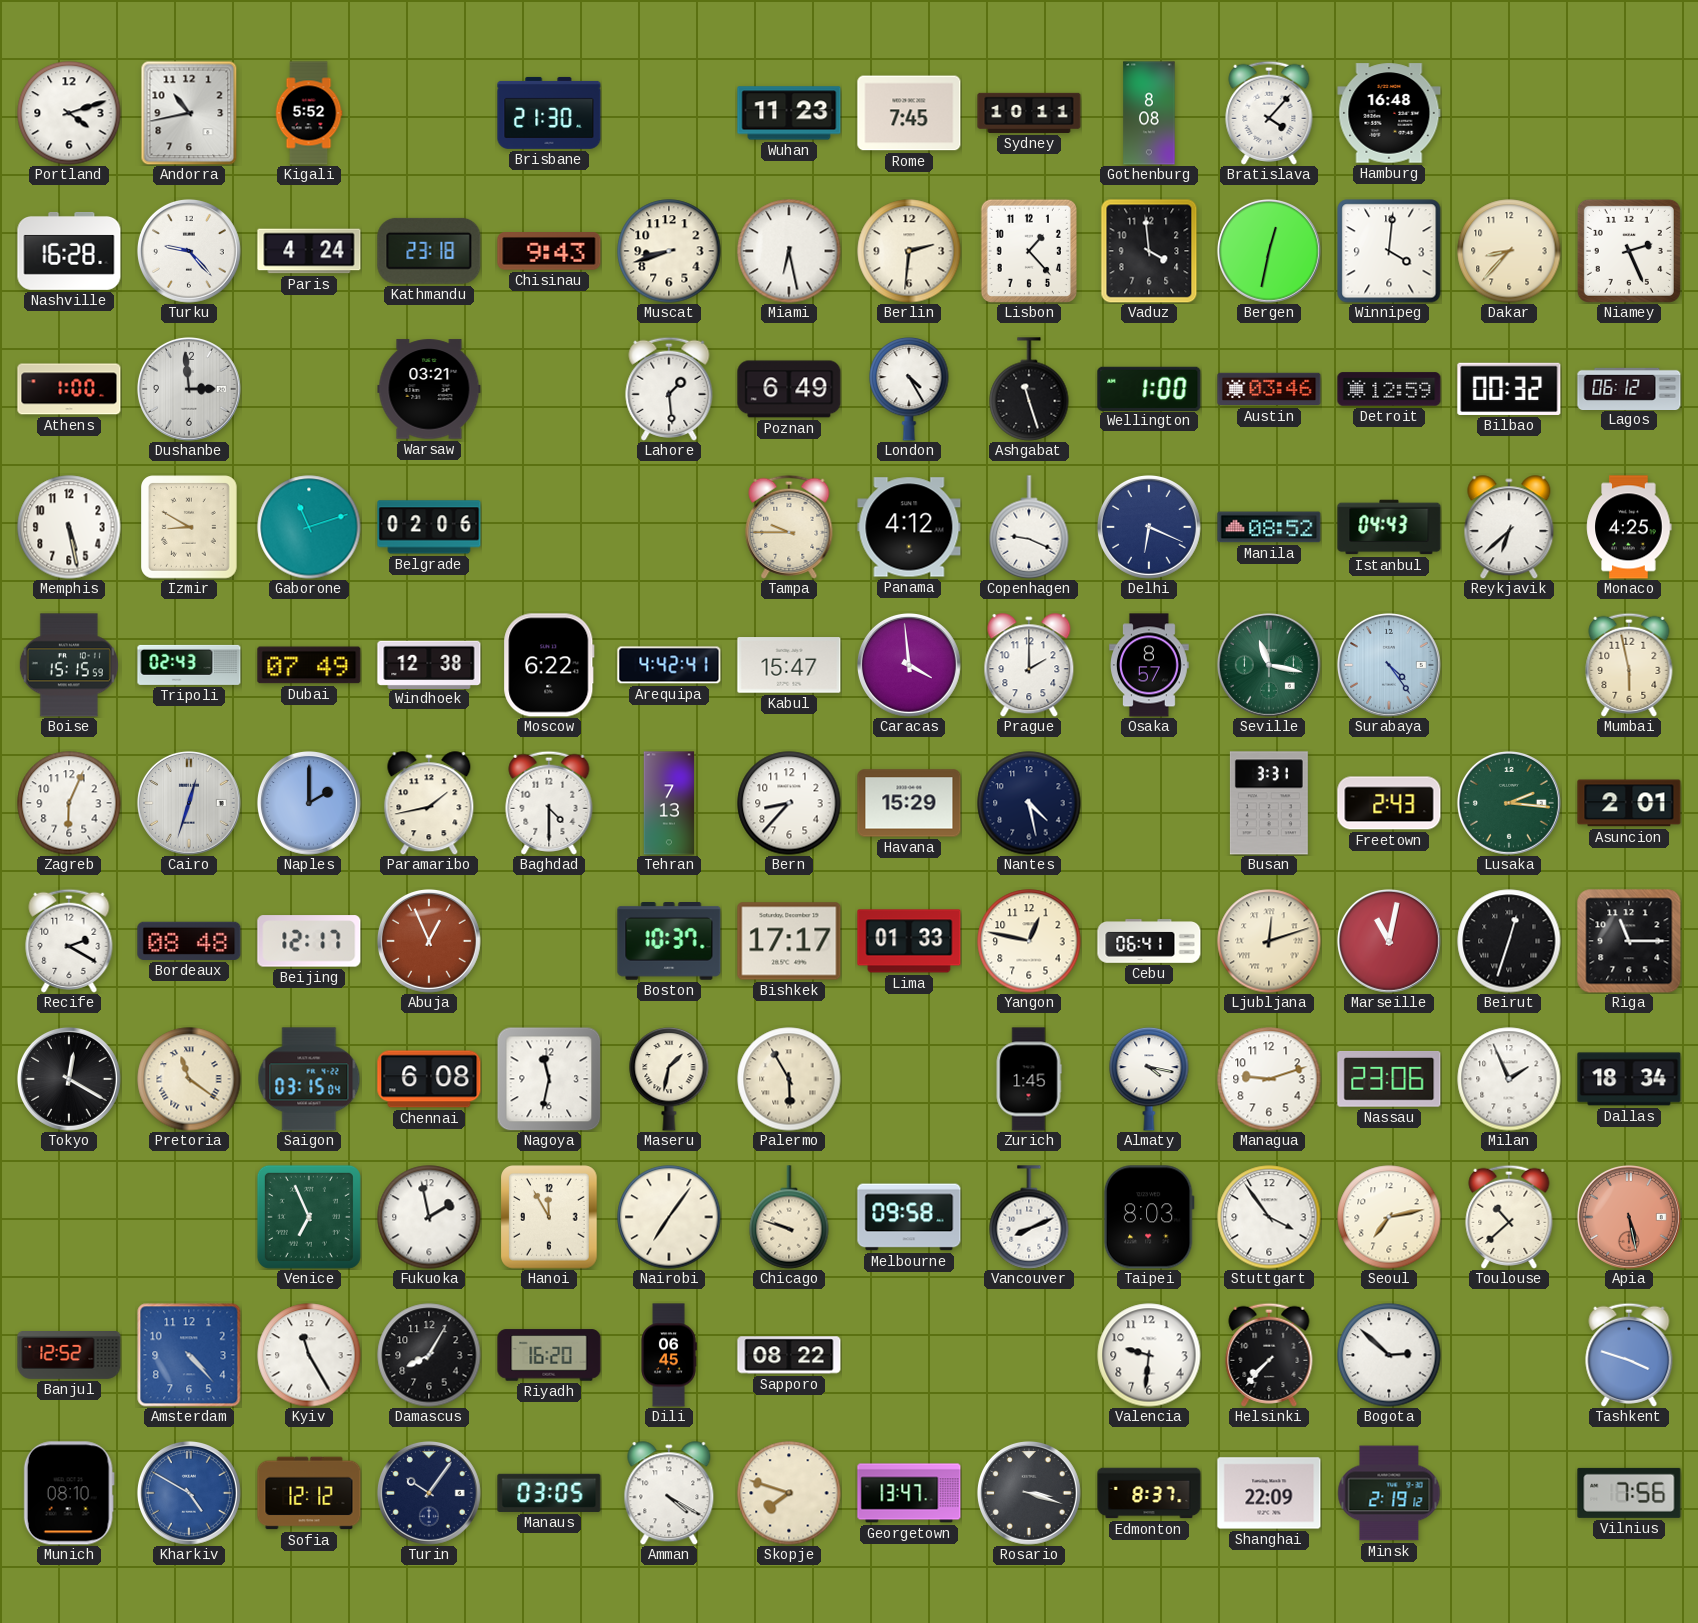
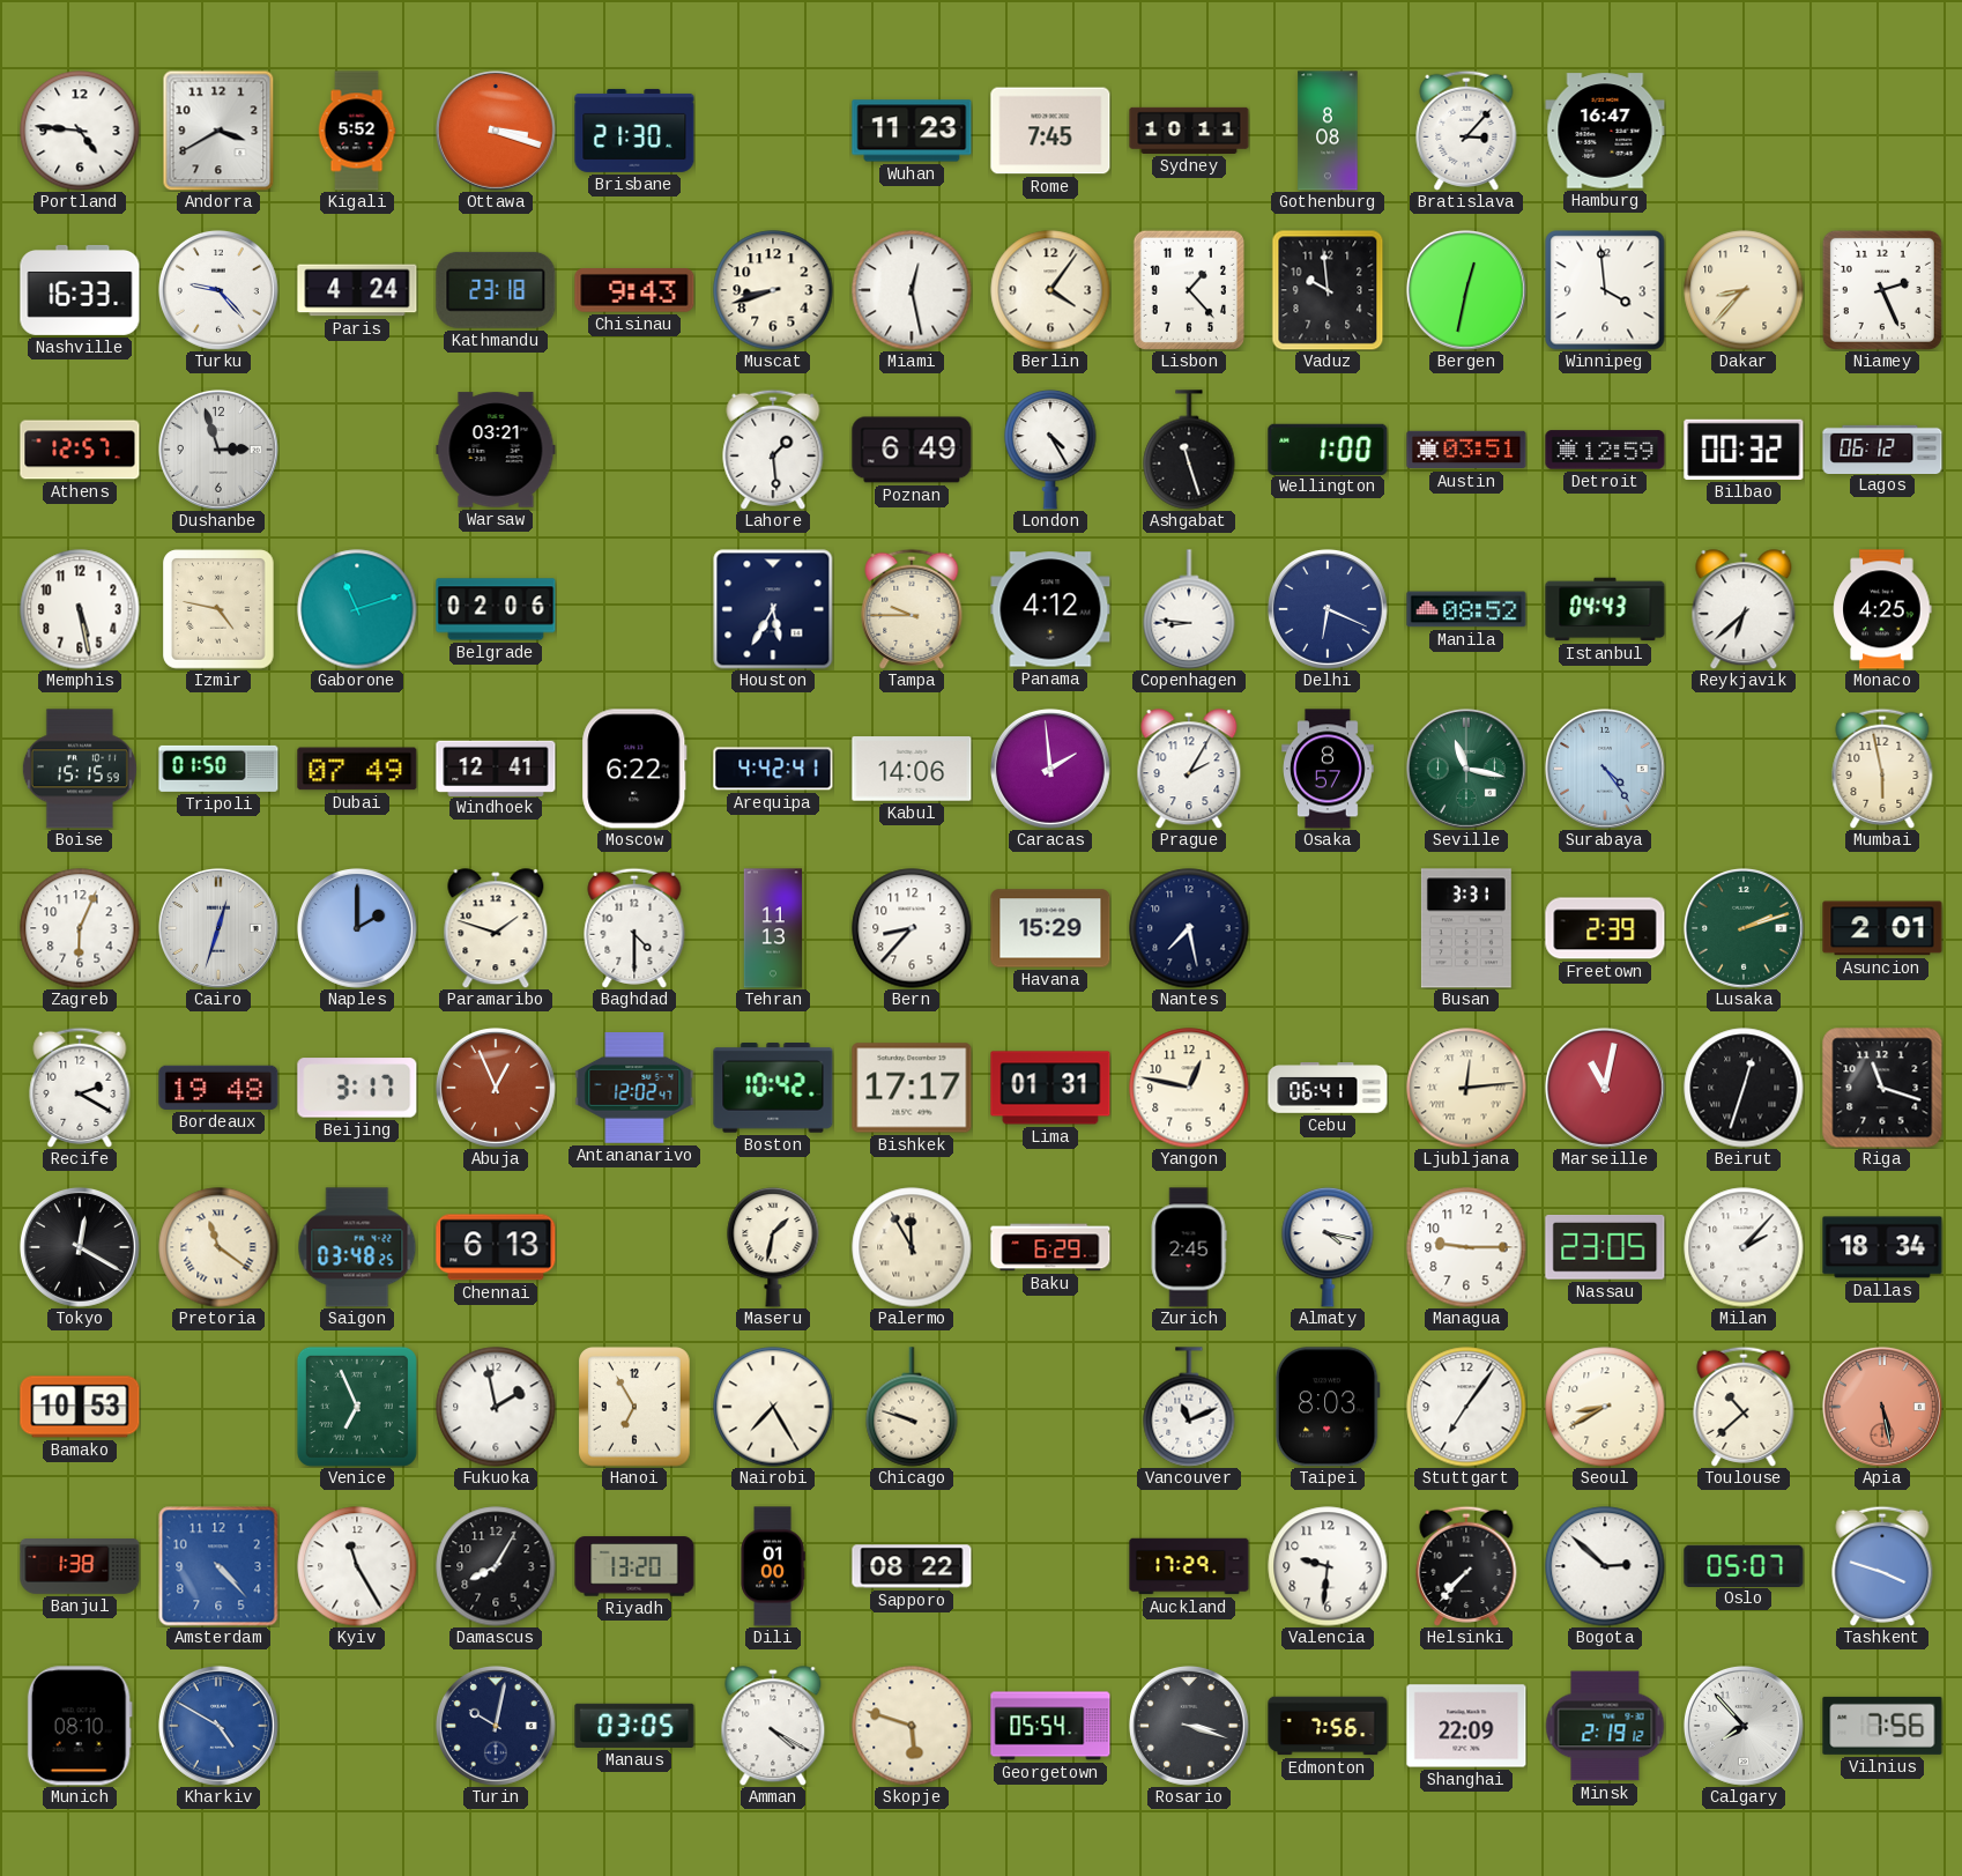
Portland: 4:12 -> 4:46 (80, 131)
Andorra: 10:43 -> 3:40 (218, 131)
Ottawa: none -> 3:18 (496, 131)
Bratislava: 4:07 -> 3:07 (1466, 131)
Hamburg: 16:48 -> 16:47 (1605, 131)
Nashville: 16:28 -> 16:33 (80, 290)
Miami: 6:28 -> 12:28 (912, 290)
Berlin: 2:31 -> 4:06 (1050, 290)
Vaduz: 3:59 -> 9:59 (1328, 290)
Winnipeg: 4:01 -> 3:59 (1605, 290)
Athens: 1:00 -> 12:57 (80, 450)
Dushanbe: 2:59 -> 2:57 (218, 450)
Austin: 03:46 -> 03:51 (1466, 450)
Izmir: 8:50 -> 4:47 (220, 609)
Houston: none -> 5:35 (773, 609)
Copenhagen: 9:19 -> 8:46 (1189, 609)
Tripoli: 02:43 -> 01:50 (218, 769)
Windhoek: 12:38 -> 12:41 (496, 768)
Kabul: 15:47 -> 14:06 (912, 769)
Caracas: 3:59 -> 1:59 (1050, 769)
Prague: 2:00 -> 2:05 (1189, 769)
Paramaribo: 1:43 -> 1:48 (496, 928)
Tehran: 7:13 -> 11:13 (773, 928)
Nantes: 4:28 -> 7:28 (1189, 928)
Freetown: 2:43 -> 2:39 (1605, 928)
Lusaka: 2:16 -> 2:12 (1744, 928)
Bordeaux: 08:48 -> 19:48 (218, 1088)
Beijing: 12:17 -> 3:17 (357, 1088)
Antananarivo: none -> 12:02 (634, 1088)
Boston: 10:37 -> 10:42 (773, 1088)
Lima: 01:33 -> 01:31 (1050, 1088)
Ljubljana: 12:12 -> 12:14 (1466, 1088)
Riga: 11:15 -> 11:18 (1882, 1088)
Saigon: 03:15 -> 03:48 (357, 1247)
Chennai: 6:08 -> 6:13 (496, 1247)
Nagoya: 11:32 -> none (549, 1079)
Palermo: 5:55 -> 11:55 (912, 1247)
Baku: none -> 6:29 (1050, 1247)
Zurich: 1:45 -> 2:45 (1189, 1247)
Managua: 9:12 -> 9:15 (1466, 1247)
Nassau: 23:06 -> 23:05 (1605, 1247)
Milan: 1:56 -> 2:07 (1744, 1247)
Bamako: none -> 10:53 (80, 1407)
Hanoi: 11:55 -> 6:55 (636, 1407)
Nairobi: 7:06 -> 7:25 (773, 1407)
Melbourne: 09:58 -> none (909, 1217)
Vancouver: 8:11 -> 11:11 (1189, 1407)
Stuttgart: 3:54 -> 7:06 (1466, 1407)
Seoul: 7:13 -> 8:40 (1605, 1407)
Banjul: 12:52 -> 1:38 (80, 1567)
Riyadh: 16:20 -> 13:20 (634, 1566)
Dili: 06:45 -> 01:00 (773, 1566)
Auckland: none -> 17:29 (1189, 1566)
Oslo: none -> 05:07 (1744, 1565)
Sofia: 12:12 -> none (309, 1493)
Turin: 10:06 -> 10:02 (496, 1726)
Skopje: 7:48 -> 5:48 (912, 1726)
Georgetown: 13:47 -> 05:54 (1050, 1726)
Edmonton: 8:37 -> 7:56 (1328, 1726)
Calgary: none -> 7:53 (1744, 1726)
